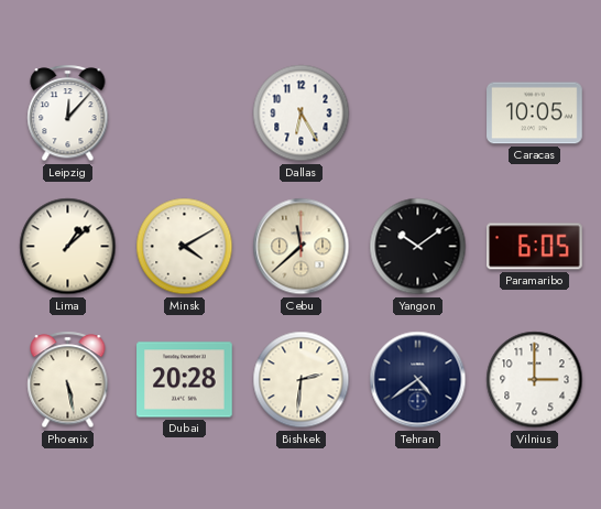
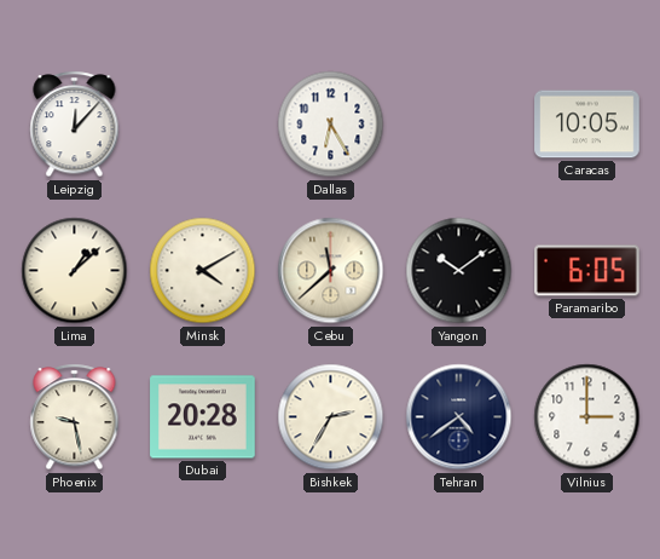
Phoenix: 5:28 -> 9:28 (75, 417)
Bishkek: 2:31 -> 2:35 (331, 417)
